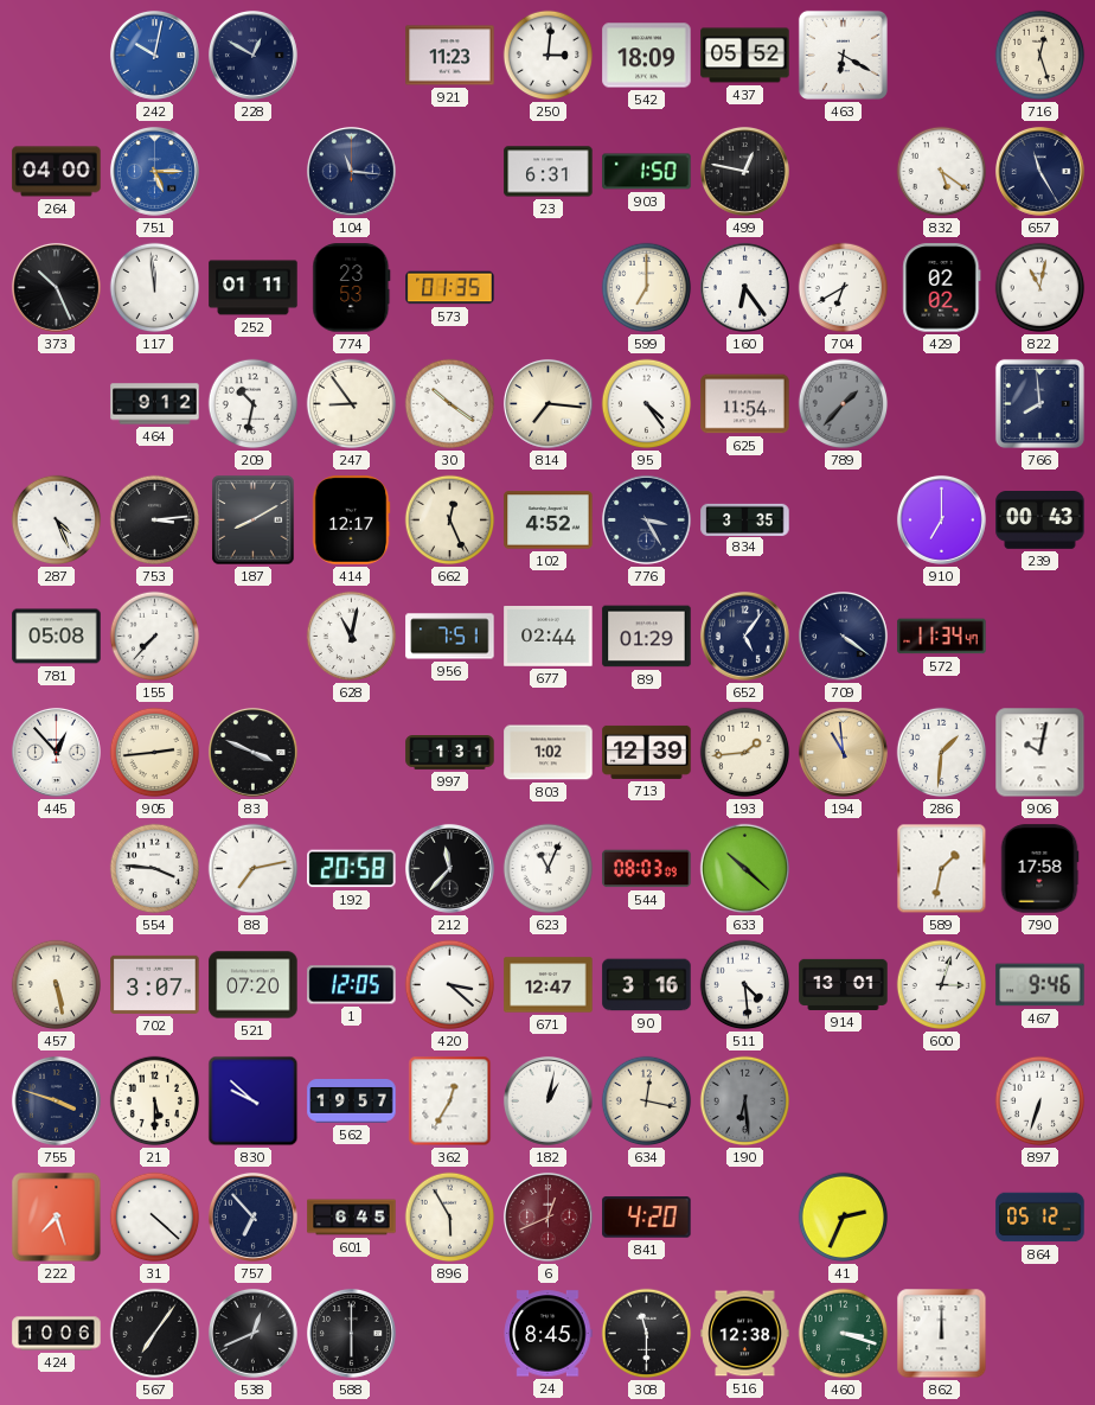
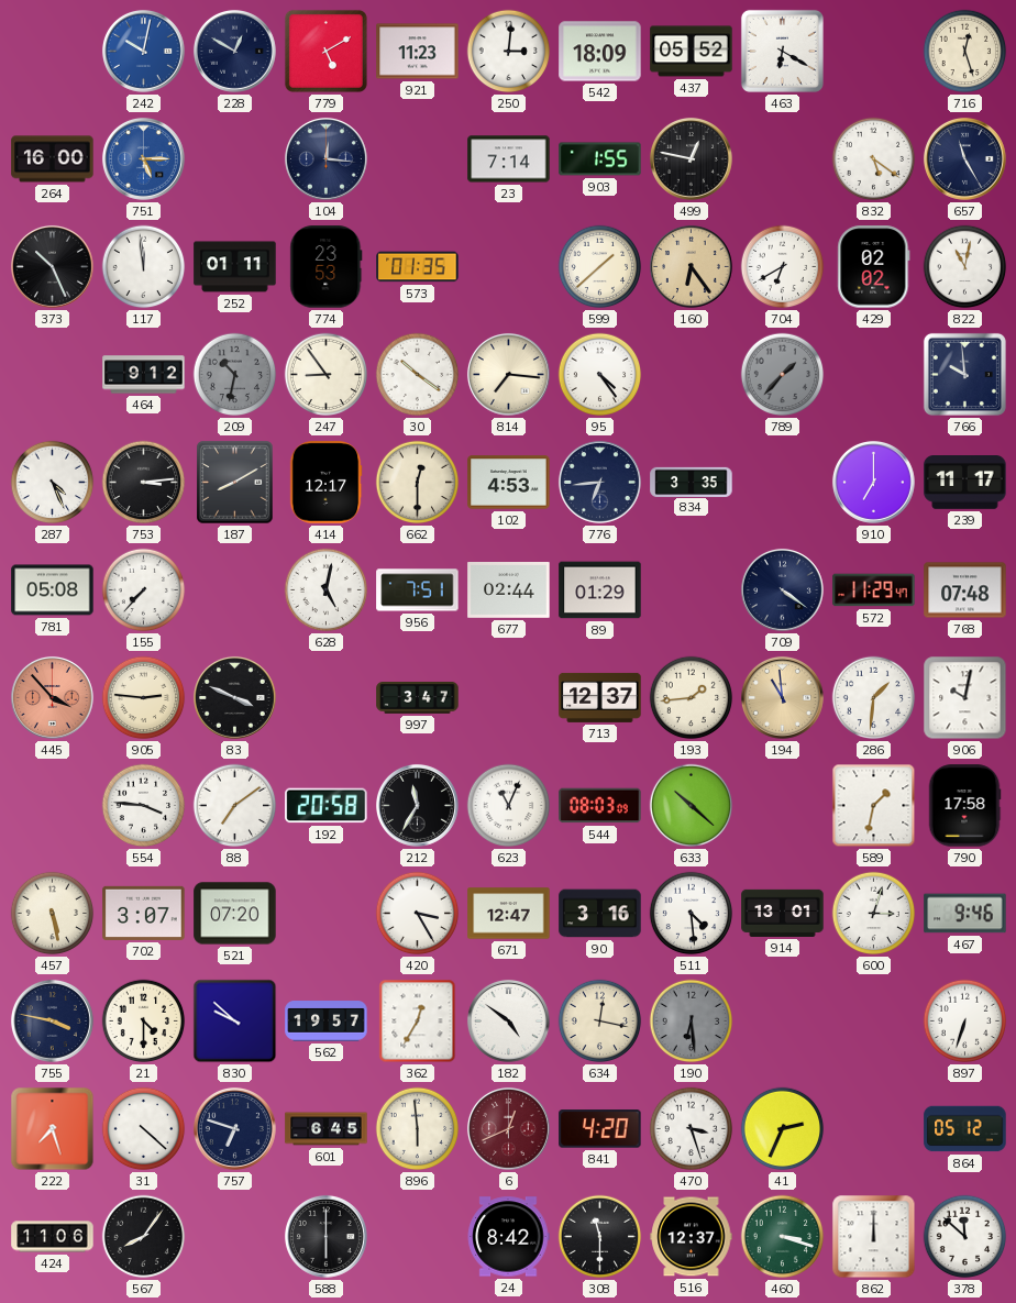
779: none -> 5:10 (325, 51)
264: 04:00 -> 16:00 (53, 159)
104: 11:16 -> 12:16 (325, 158)
23: 6:31 -> 7:14 (509, 159)
903: 1:50 -> 1:55 (600, 159)
599: 7:00 -> 1:38 (600, 267)
160 dial: white -> champagne (691, 266)
209 dial: white -> grey (235, 375)
625: 11:54 -> none (745, 404)
766: 7:59 -> 9:59 (964, 374)
662: 12:26 -> 12:30 (418, 483)
102: 4:52 -> 4:53 (509, 483)
776: 3:25 -> 6:44 (599, 482)
239: 00:43 -> 11:17 (965, 483)
628: 11:02 -> 5:02 (327, 590)
652: 5:06 -> none (744, 636)
572: 11:34 -> 11:29 (874, 590)
768: none -> 07:48 (965, 590)
445: 12:53 -> 3:53 (52, 697)
445 dial: white -> salmon (52, 697)
905: 2:44 -> 2:46 (144, 698)
997: 1:31 -> 3:47 (418, 698)
803: 1:02 -> none (549, 753)
713: 12:39 -> 12:37 (600, 697)
88: 7:13 -> 7:09 (235, 806)
212: 11:37 -> 11:35 (417, 805)
1: 12:05 -> none (352, 985)
420: 3:22 -> 3:25 (418, 914)
755: 3:48 -> 3:47 (52, 1020)
21: 5:30 -> 4:30 (144, 1022)
182: 1:02 -> 4:51 (508, 1020)
757: 6:53 -> 6:48 (234, 1128)
896: 5:55 -> 5:59 (418, 1129)
470: none -> 3:27 (692, 1129)
424: 10:06 -> 11:06 (53, 1237)
567: 7:06 -> 8:06 (144, 1237)
538: 12:41 -> none (252, 1333)
24: 8:45 -> 8:42 (508, 1237)
516: 12:38 -> 12:37 (692, 1237)
378: none -> 11:52 (965, 1237)
